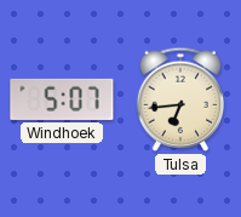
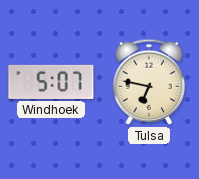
Tulsa: 6:44 -> 6:47 (149, 82)
